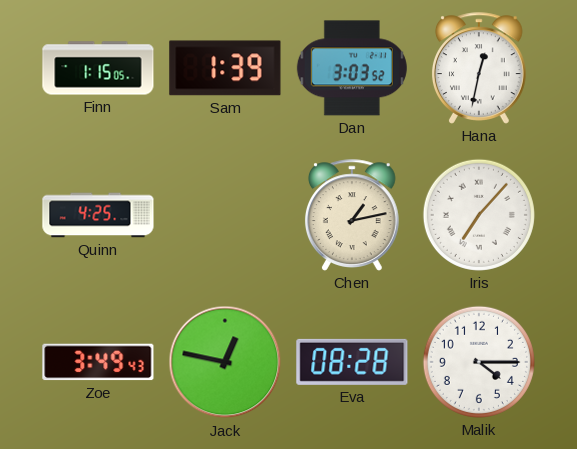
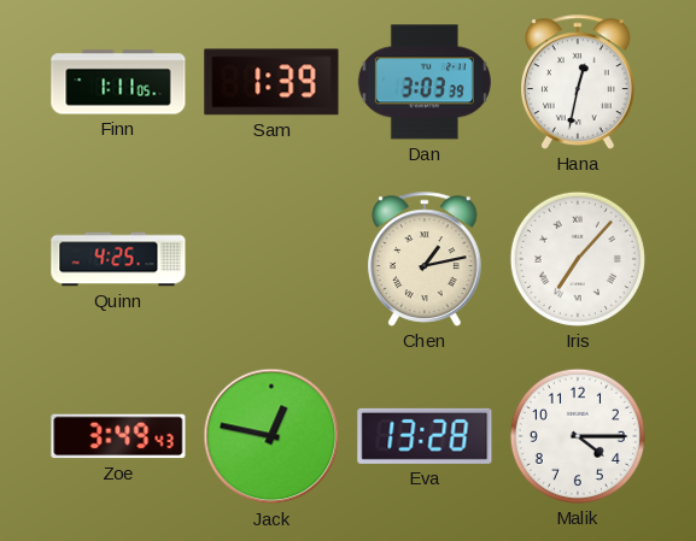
Finn: 1:15 -> 1:11 (118, 82)
Dan: 3:03:52 -> 3:03:39 (425, 82)
Eva: 08:28 -> 13:28 (425, 436)
